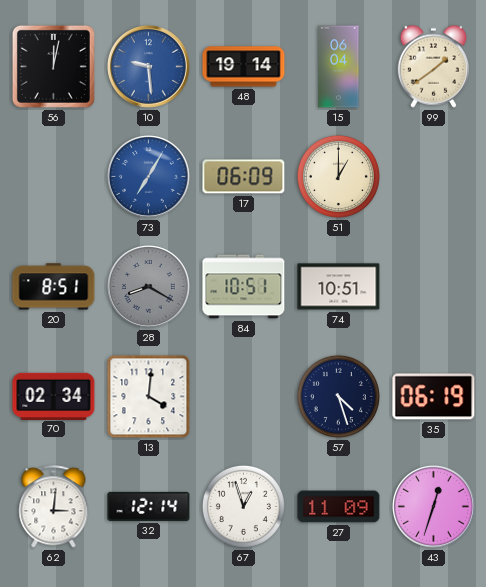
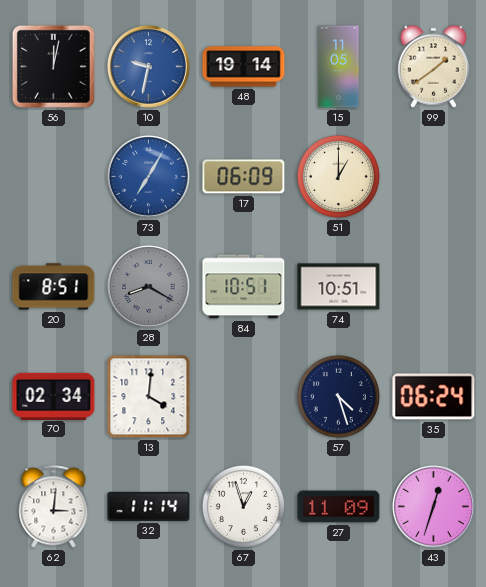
10: 9:29 -> 9:32 (148, 66)
15: 06:04 -> 11:05 (339, 67)
35: 06:19 -> 06:24 (434, 397)
32: 12:14 -> 11:14 (149, 506)
